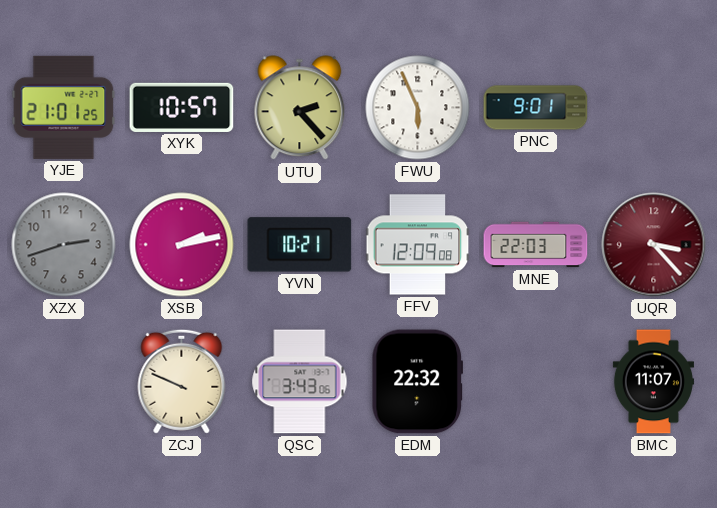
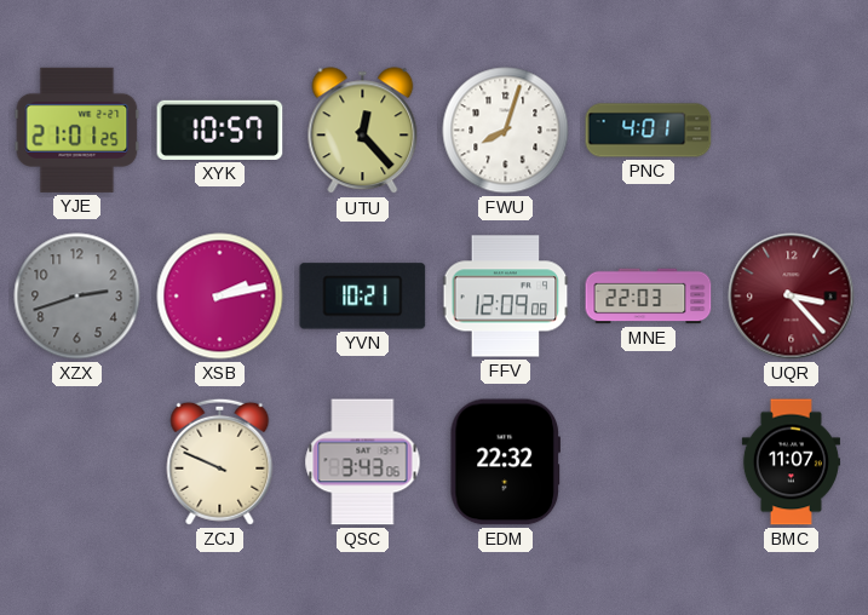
UTU: 2:23 -> 12:23 (363, 131)
FWU: 5:56 -> 8:03 (506, 131)
PNC: 9:01 -> 4:01 (649, 131)
